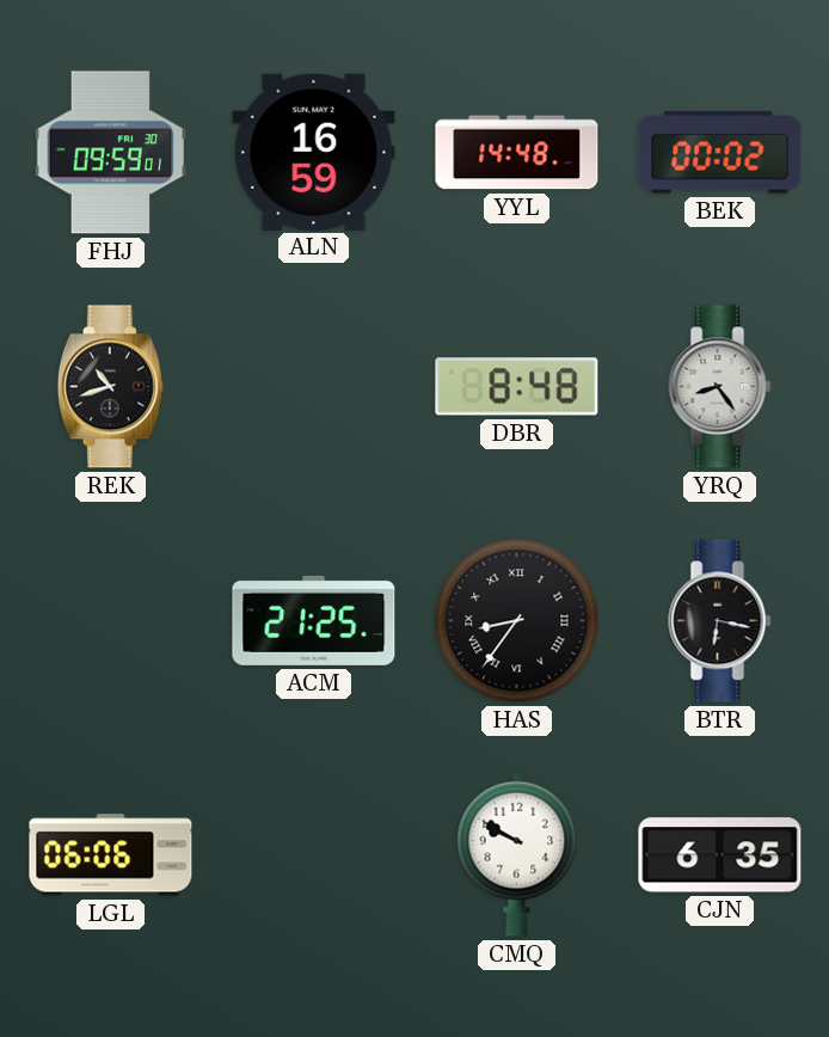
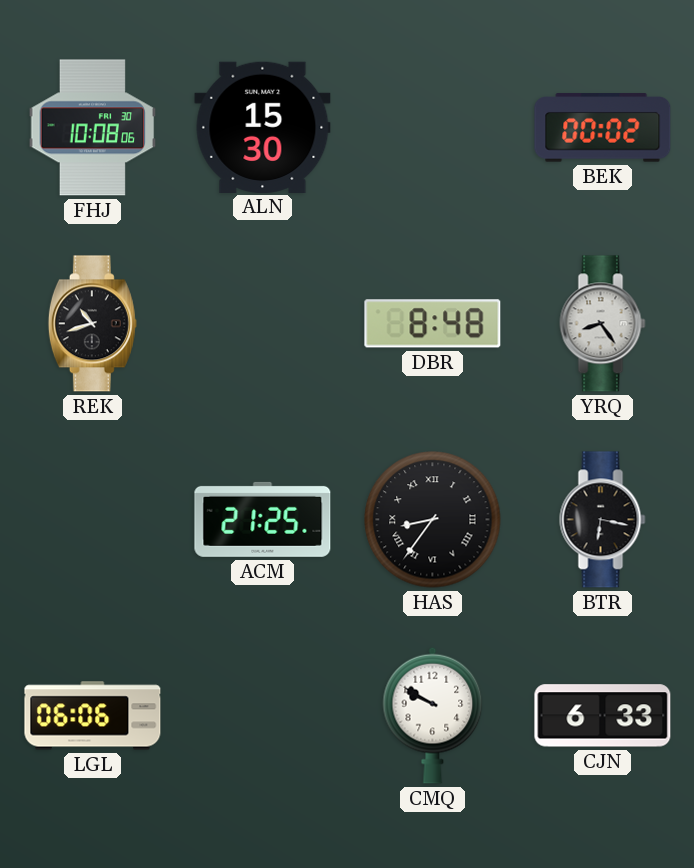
FHJ: 09:59 -> 10:08 (93, 128)
ALN: 16:59 -> 15:30 (263, 127)
YYL: 14:48 -> none (517, 153)
CJN: 6:35 -> 6:33 (603, 716)
